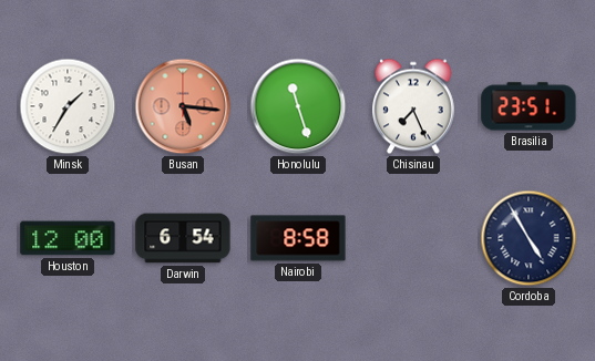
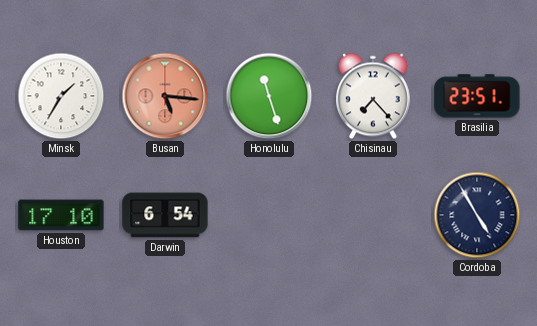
Chisinau: 7:26 -> 7:23 (373, 96)
Houston: 12:00 -> 17:10 (61, 215)
Nairobi: 8:58 -> none (298, 238)
